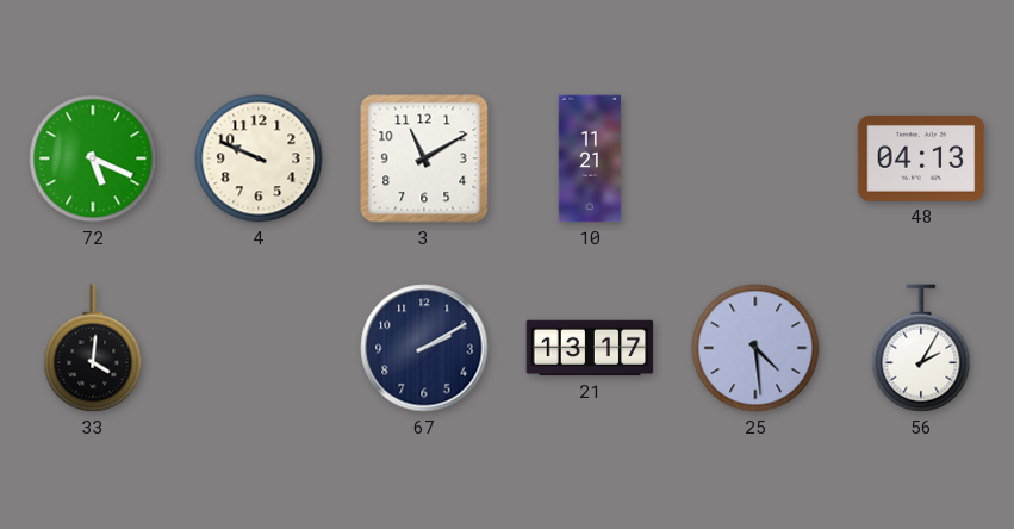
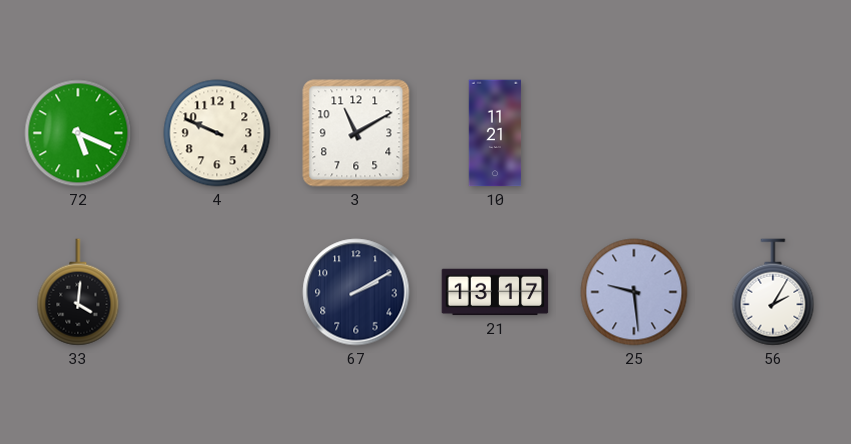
48: 04:13 -> none (921, 160)
25: 4:29 -> 9:29 (634, 292)
